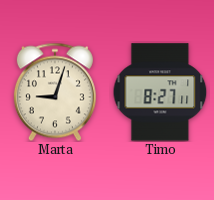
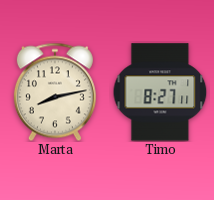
Marta: 9:03 -> 8:13 (55, 92)
